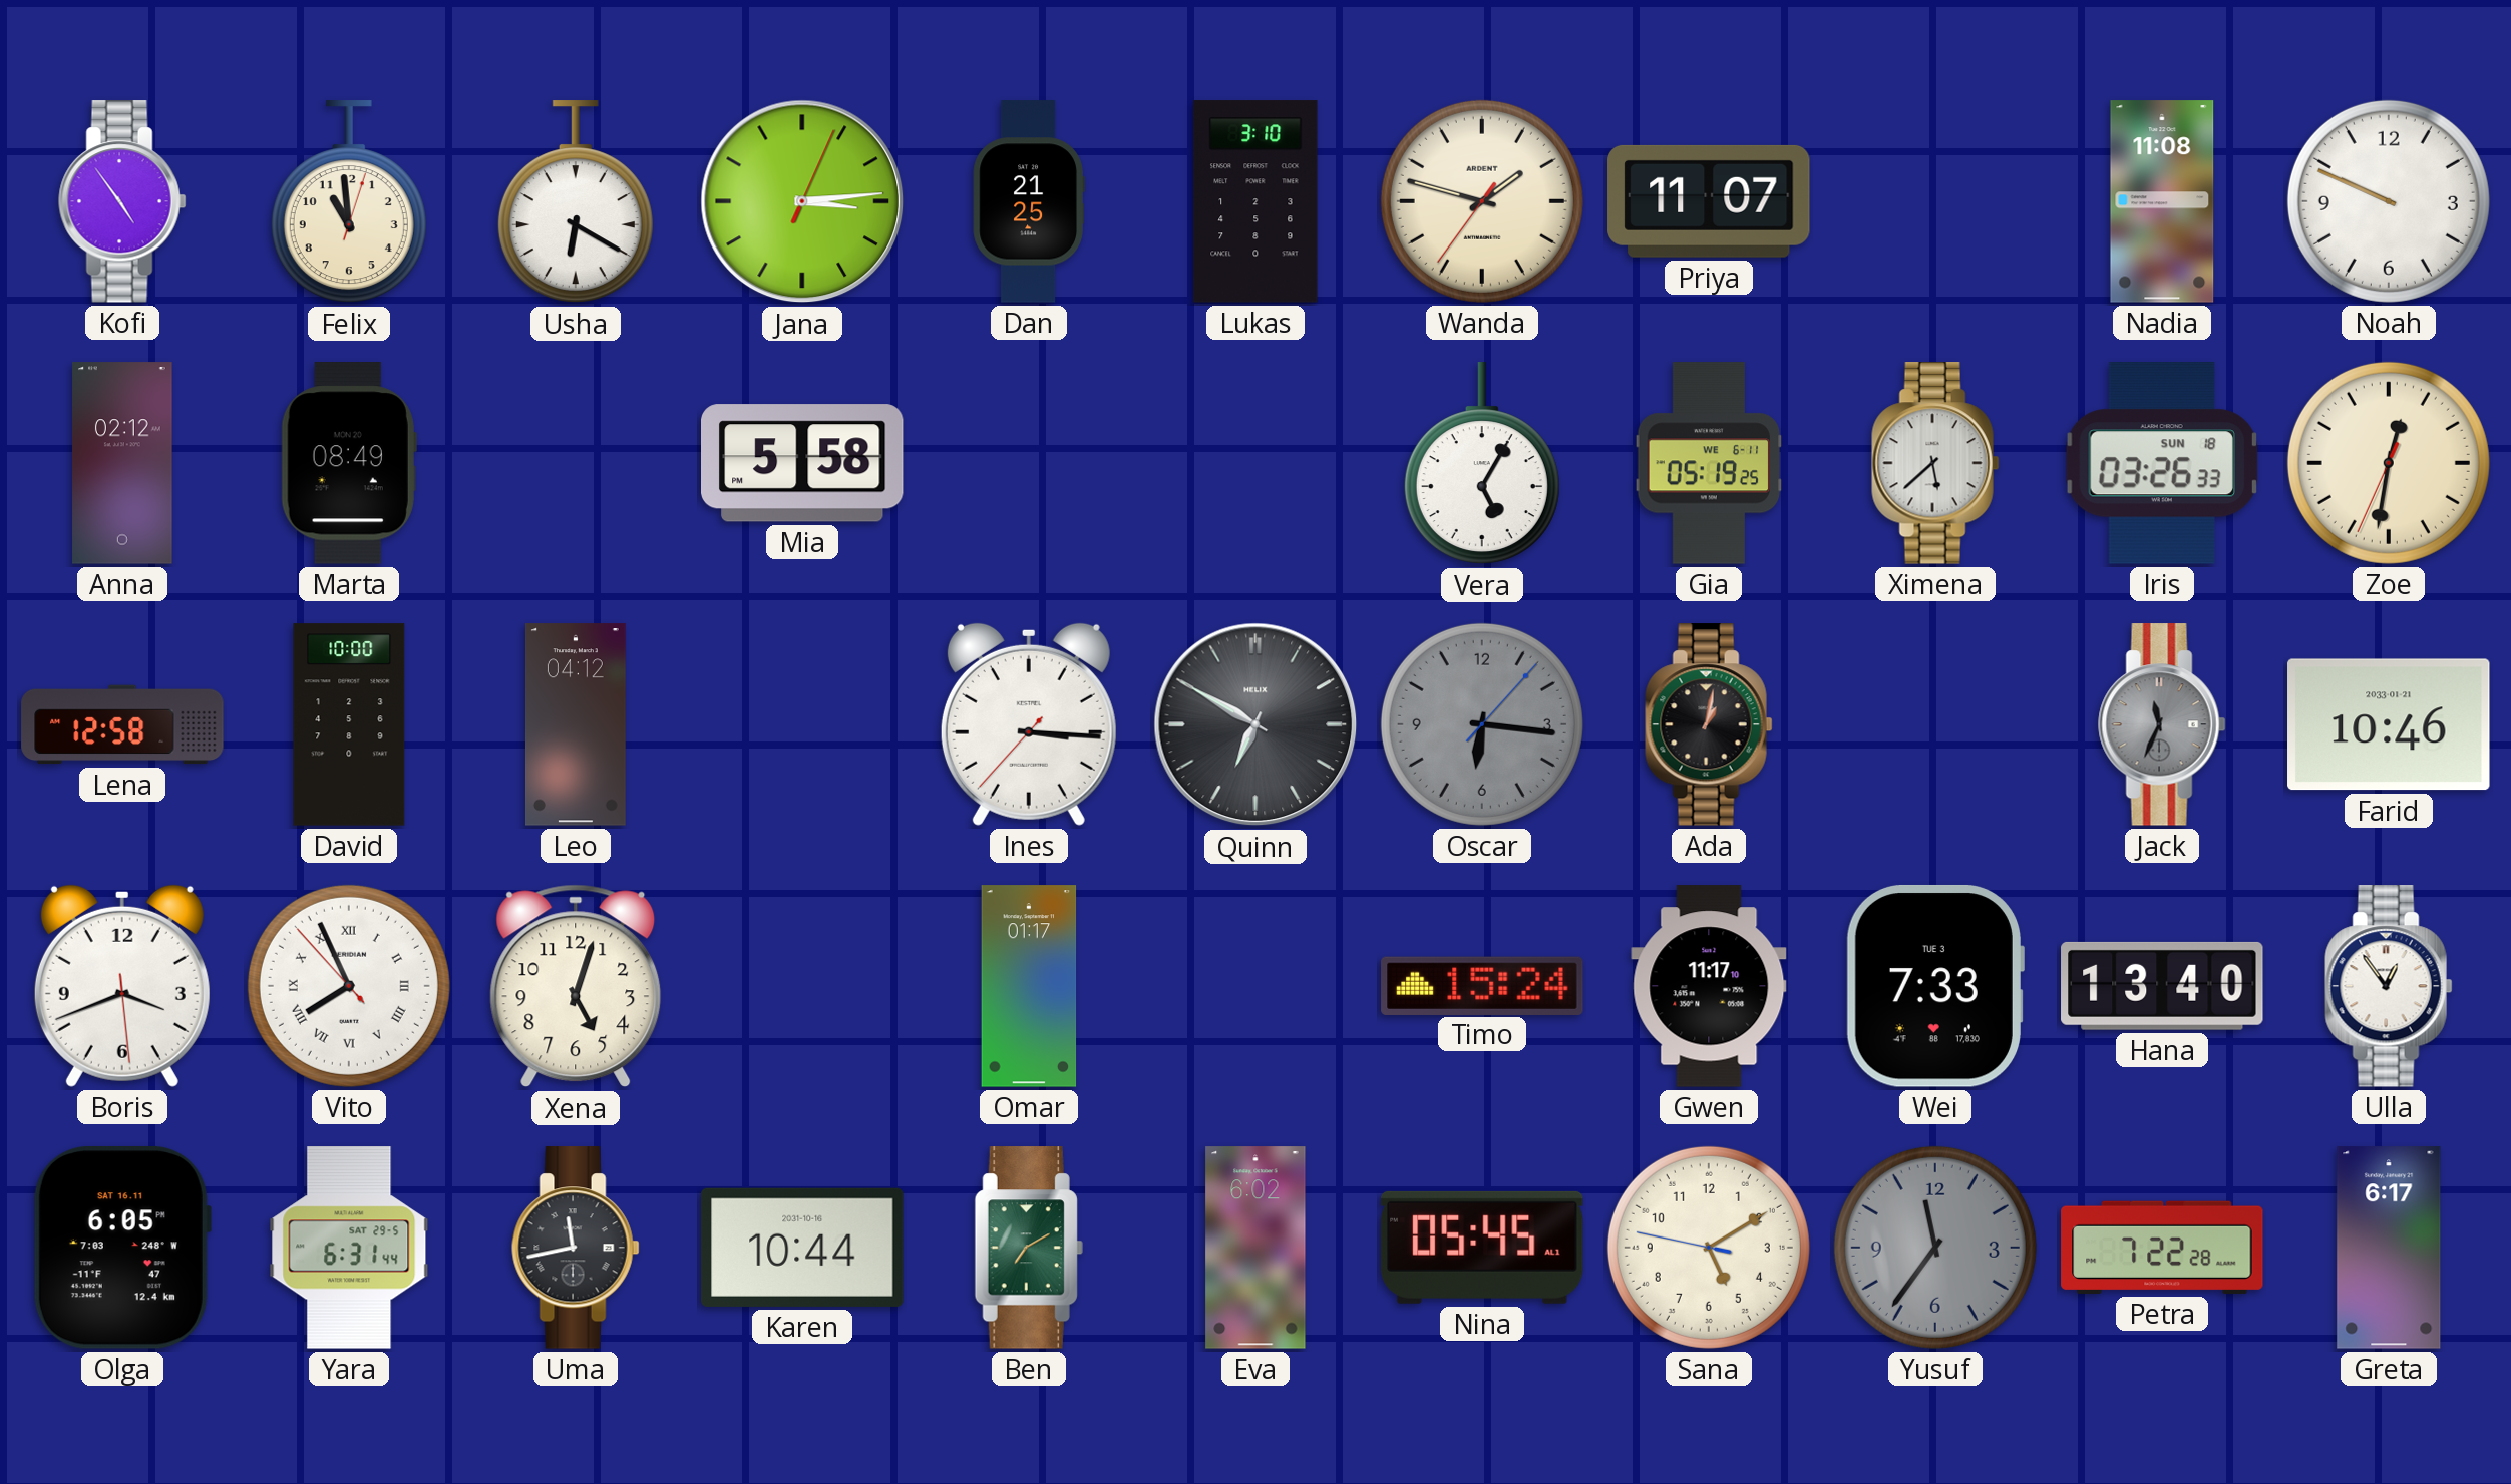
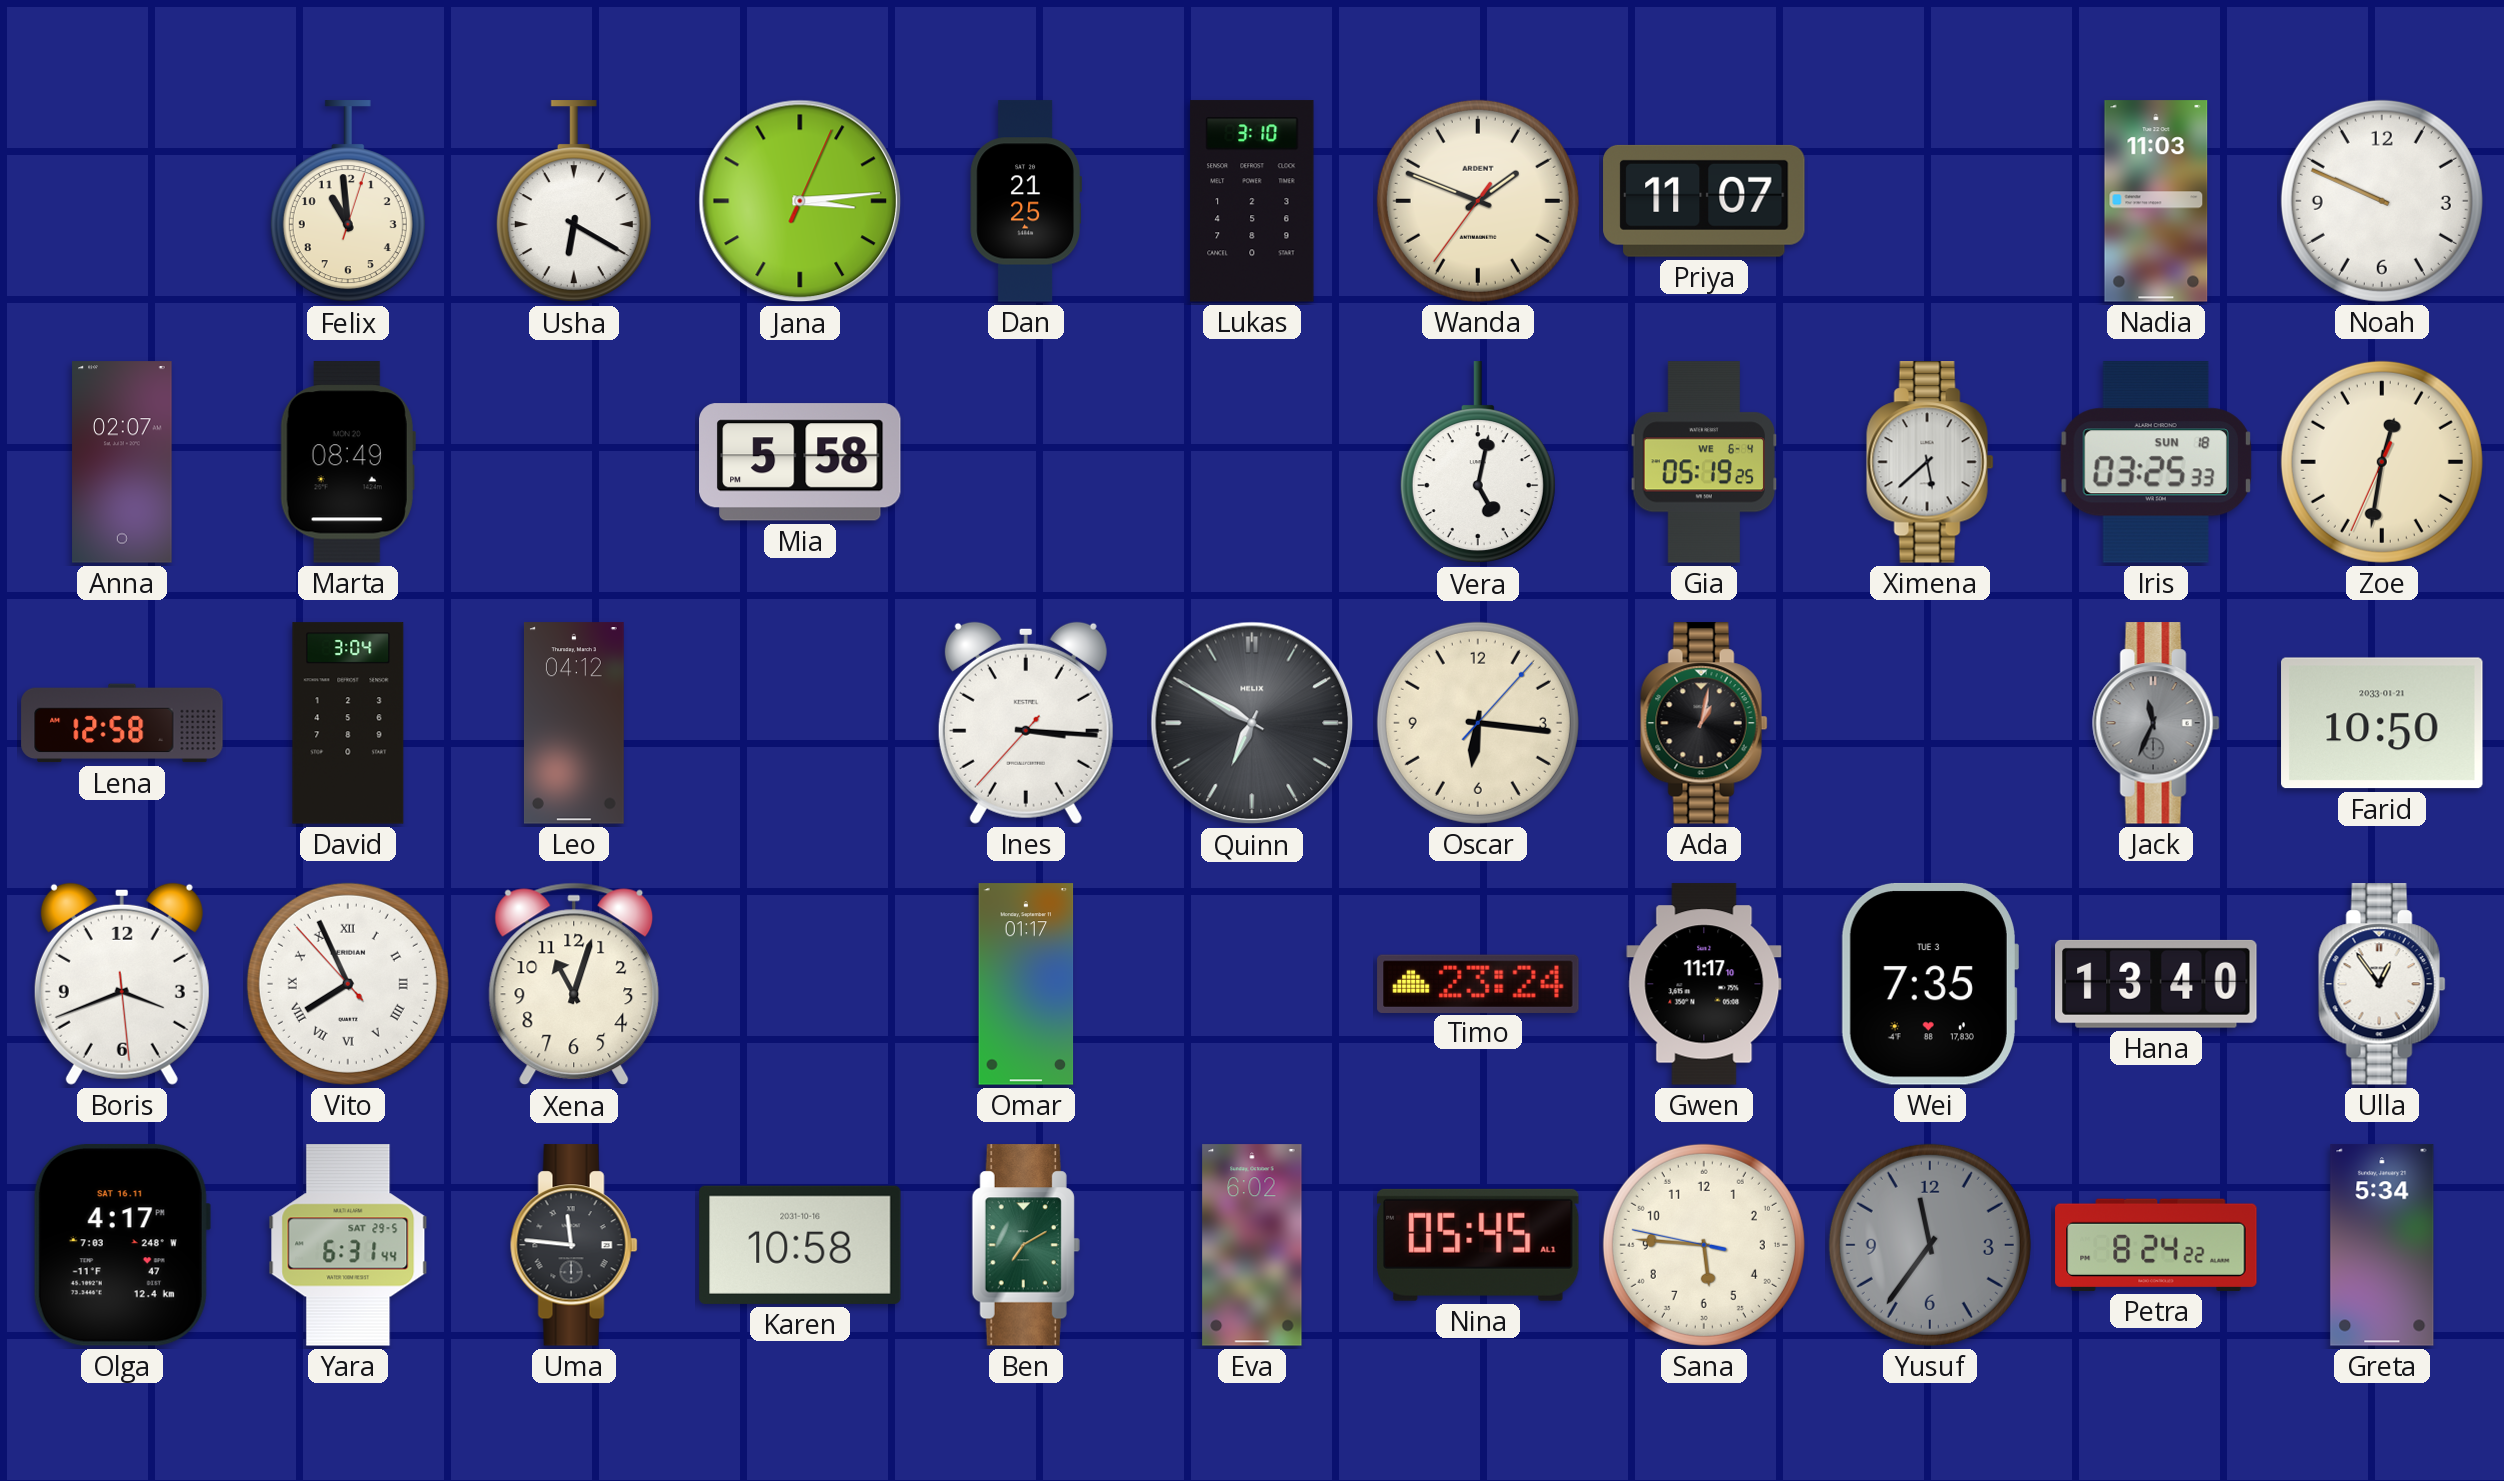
Kofi: 4:54 -> none (122, 201)
Wanda: 1:47 -> 1:48 (1478, 201)
Nadia: 11:08 -> 11:03 (2156, 201)
Anna: 02:12 -> 02:07 (122, 462)
Vera: 5:05 -> 5:02 (1478, 463)
Gia date: WE 6-11 -> WE 6-4 (1704, 462)
Iris: 03:26 -> 03:25 (2156, 463)
David: 10:00 -> 3:04 (348, 723)
Oscar dial: grey -> cream (1478, 723)
Farid: 10:46 -> 10:50 (2382, 723)
Xena: 5:03 -> 11:03 (574, 984)
Timo: 15:24 -> 23:24 (1478, 983)
Wei: 7:33 -> 7:35 (1929, 984)
Olga: 6:05 -> 4:17 (122, 1245)
Uma: 11:43 -> 11:46 (574, 1245)
Karen: 10:44 -> 10:58 (800, 1245)
Sana: 5:09 -> 5:45 (1704, 1245)
Petra: 7:22 -> 8:24 (2156, 1245)
Greta: 6:17 -> 5:34 (2382, 1245)
